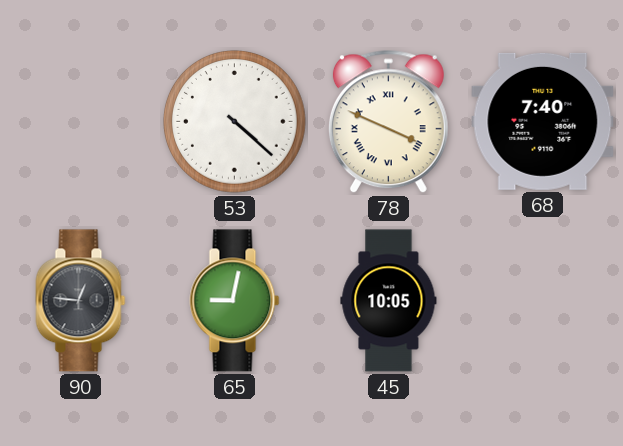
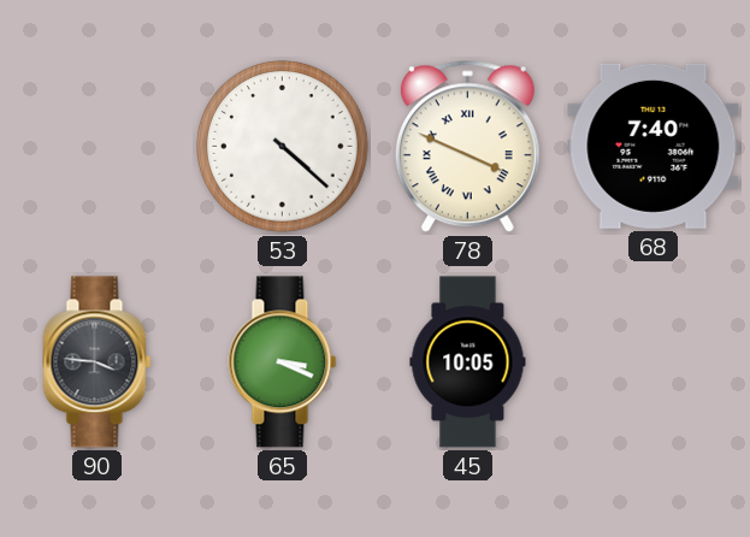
90: 12:46 -> 3:46 (98, 362)
65: 9:02 -> 3:19 (283, 362)
